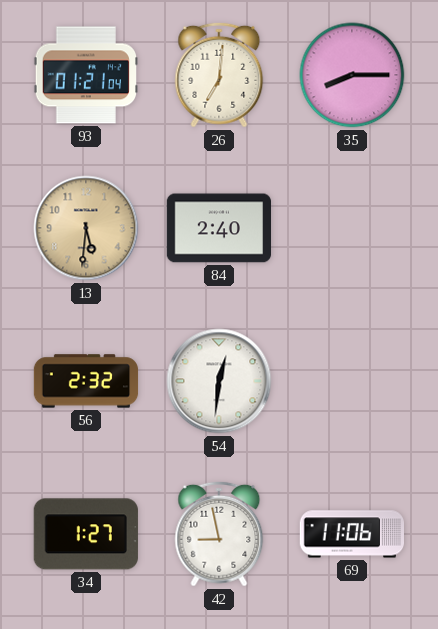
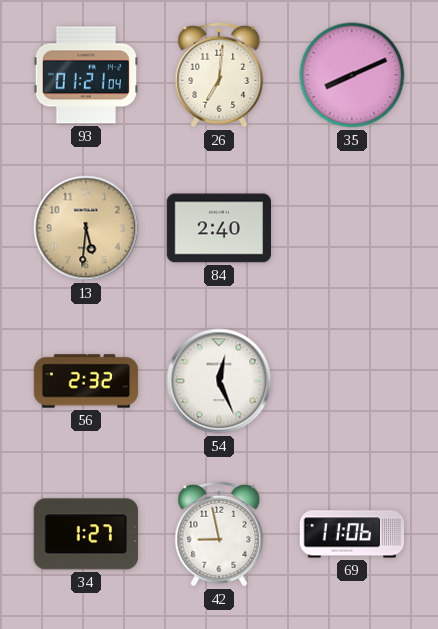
35: 8:15 -> 8:11 (352, 75)
54: 12:31 -> 12:26 (219, 381)
